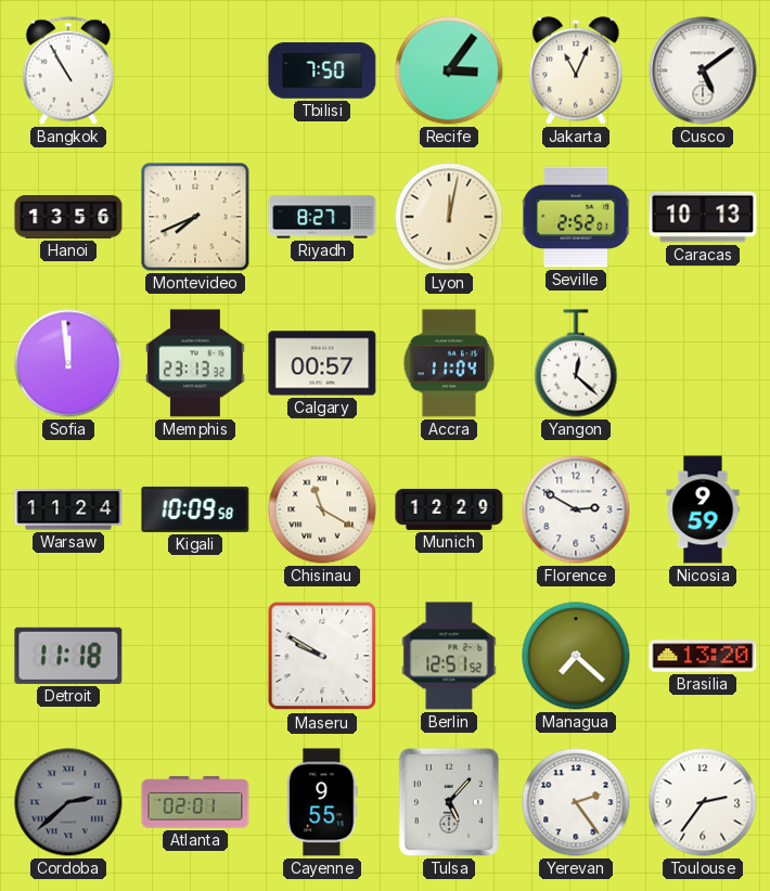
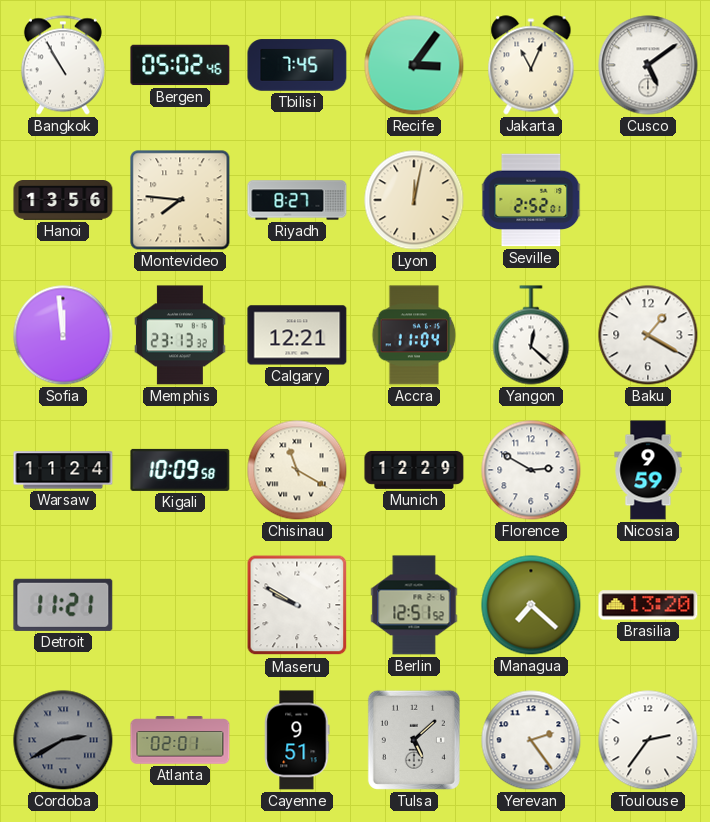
Bergen: none -> 05:02 (180, 65)
Tbilisi: 7:50 -> 7:45 (297, 65)
Montevideo: 7:41 -> 7:46 (180, 200)
Caracas: 10:13 -> none (703, 217)
Calgary: 00:57 -> 12:21 (297, 335)
Baku: none -> 1:20 (648, 335)
Detroit: 11:18 -> 11:21 (63, 605)
Cordoba: 2:38 -> 2:40 (63, 740)
Cayenne: 9:55 -> 9:51 (297, 740)
Tulsa: 5:07 -> 5:08 (414, 740)
